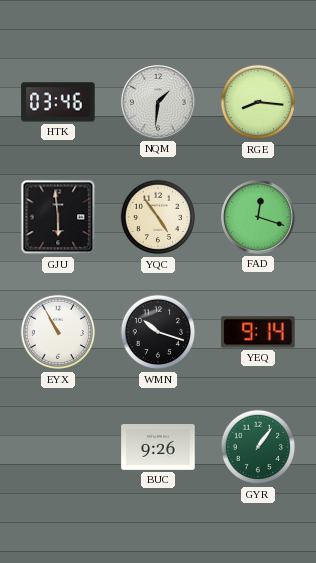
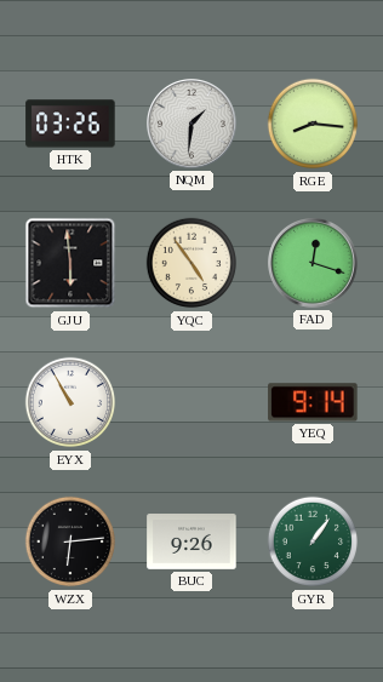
HTK: 03:46 -> 03:26 (70, 124)
WMN: 10:18 -> none (158, 332)
WZX: none -> 6:14 (70, 541)
